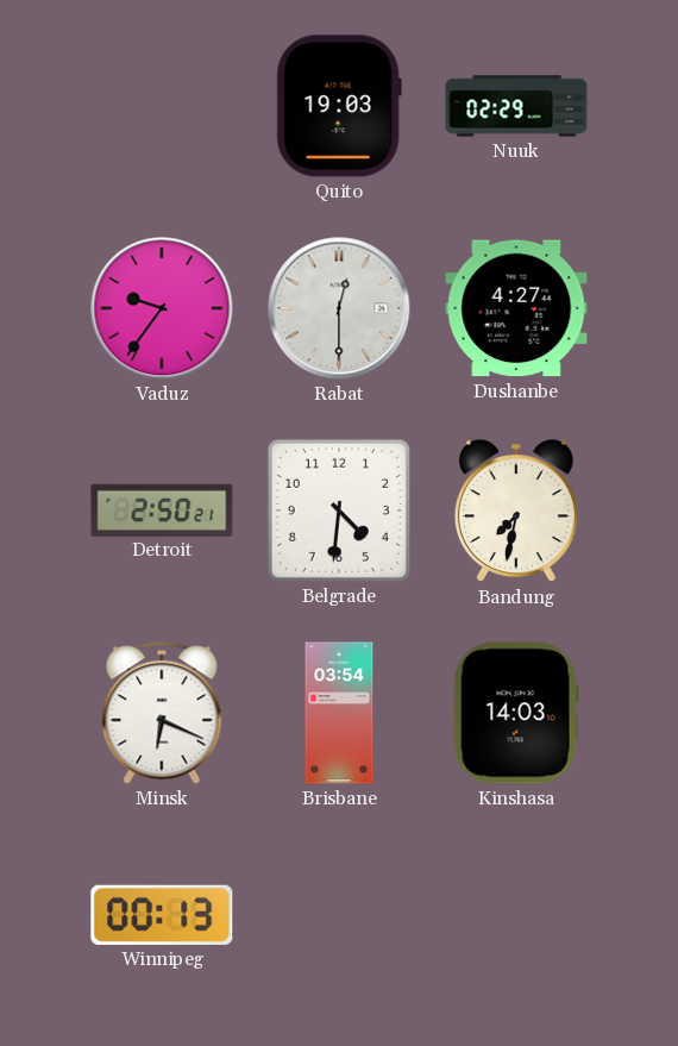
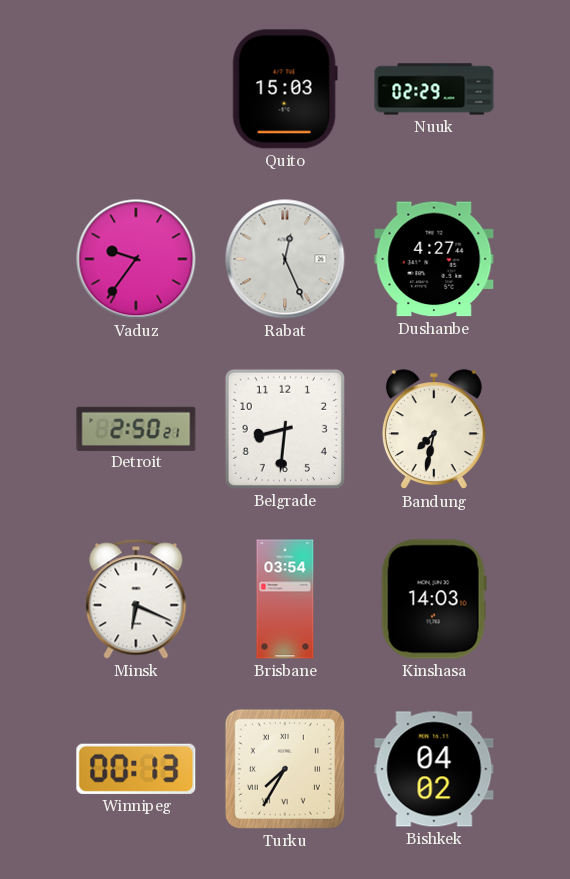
Quito: 19:03 -> 15:03 (285, 89)
Rabat: 12:30 -> 12:26 (285, 259)
Belgrade: 4:31 -> 8:31 (285, 429)
Turku: none -> 7:35 (285, 769)
Bishkek: none -> 04:02 (434, 769)
